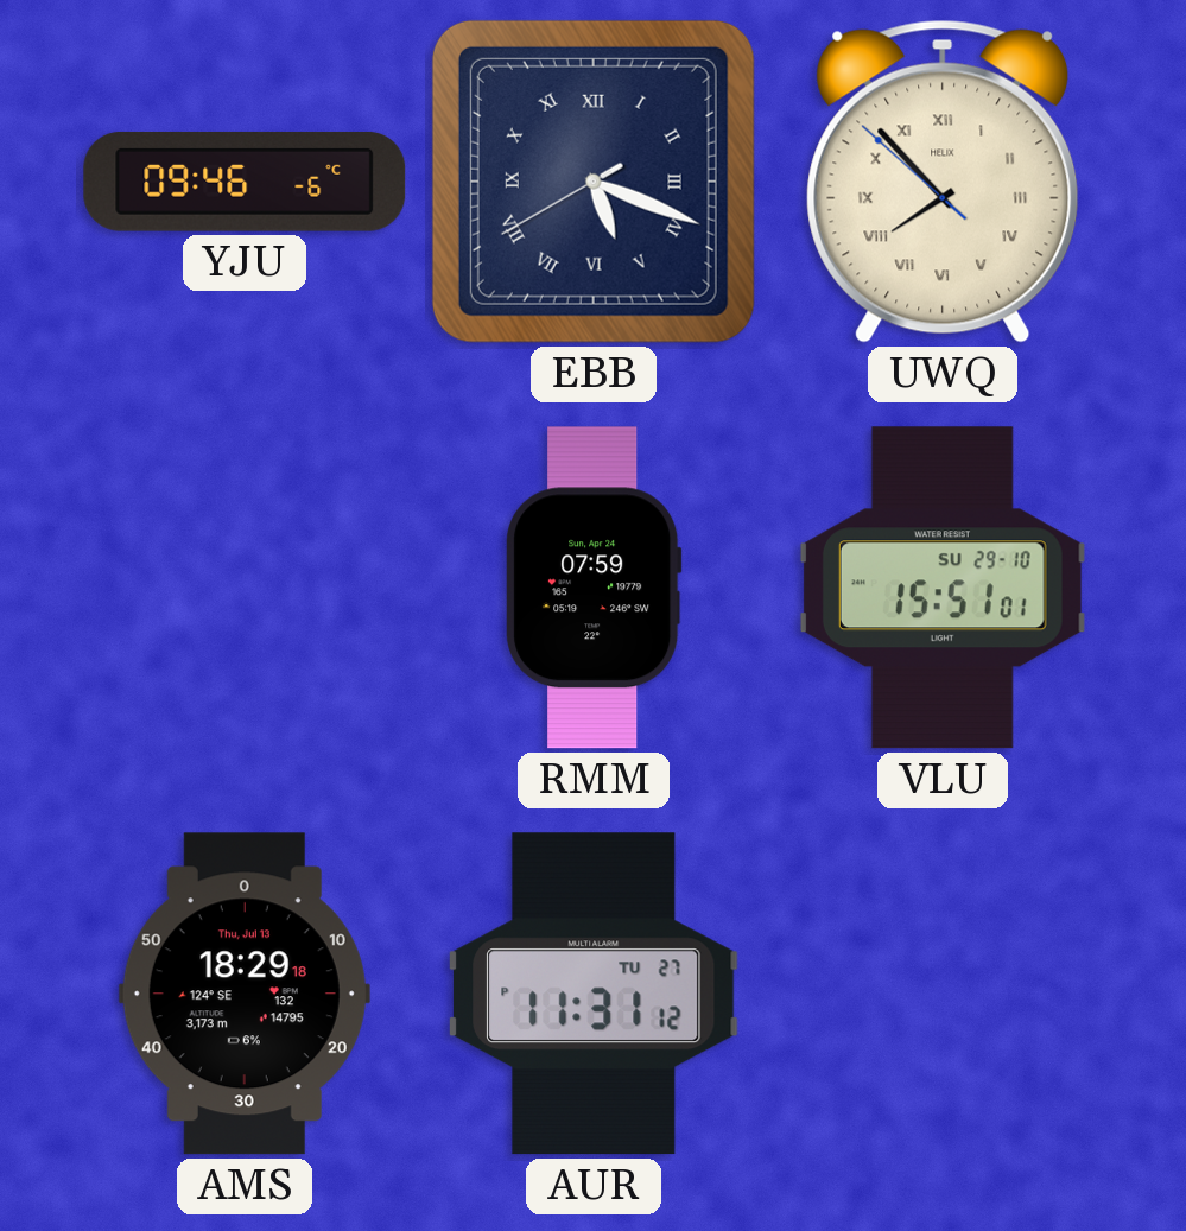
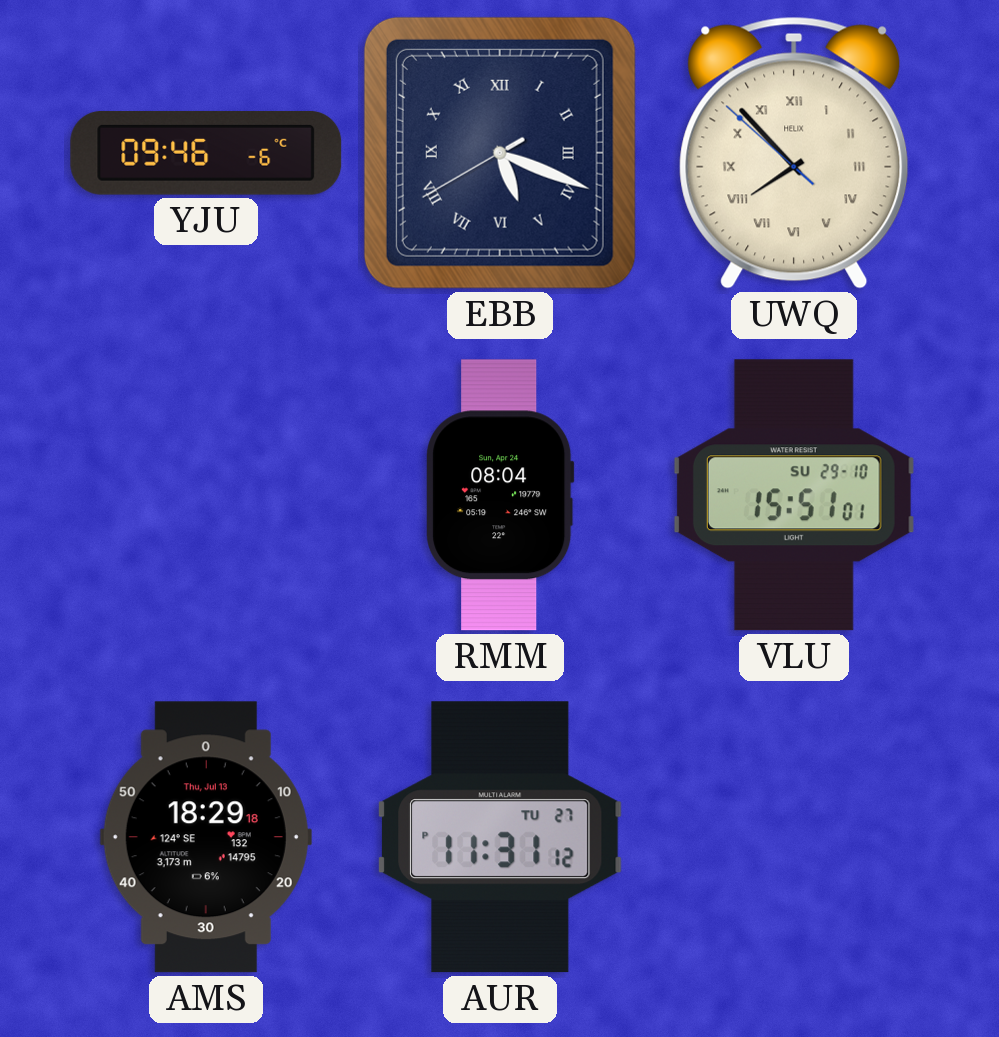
RMM: 07:59 -> 08:04 (501, 495)
